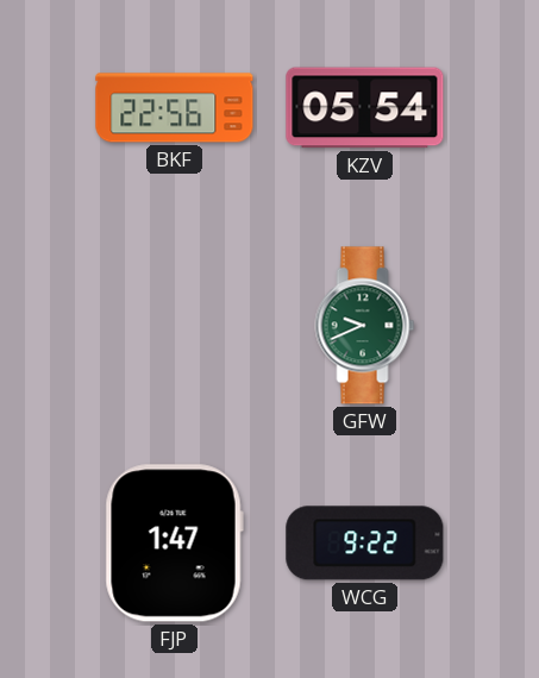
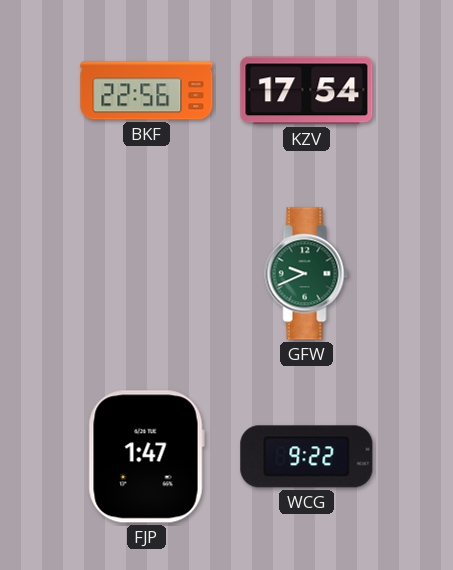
KZV: 05:54 -> 17:54 (307, 91)
